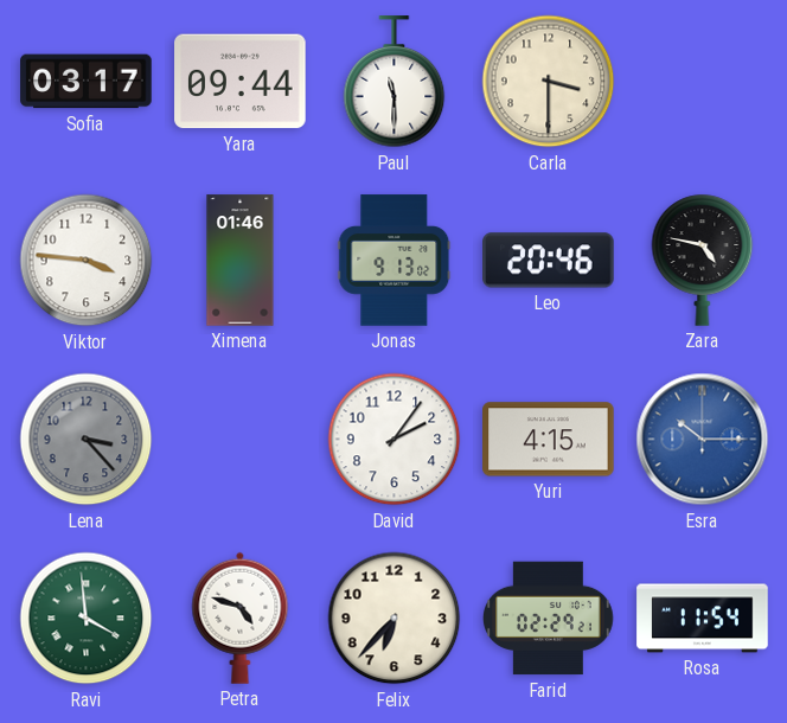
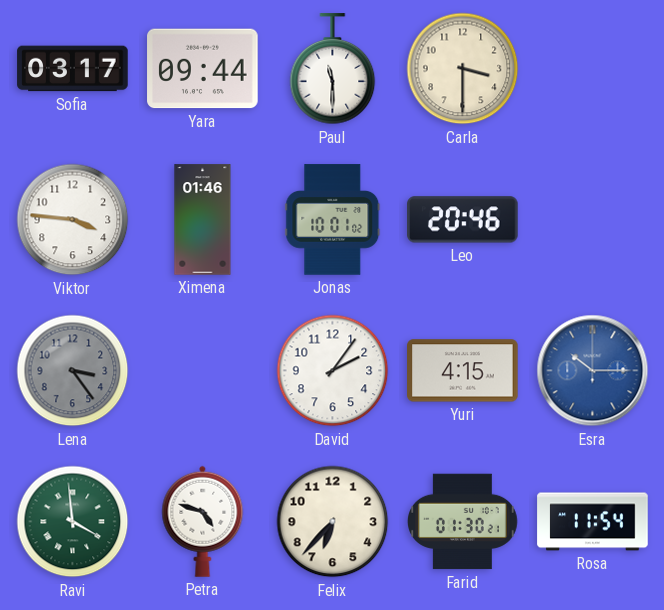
Jonas: 9:13 -> 10:01 (333, 220)
Zara: 4:47 -> none (703, 260)
Lena: 3:23 -> 3:24 (73, 371)
Farid: 02:29 -> 01:30 (463, 522)
